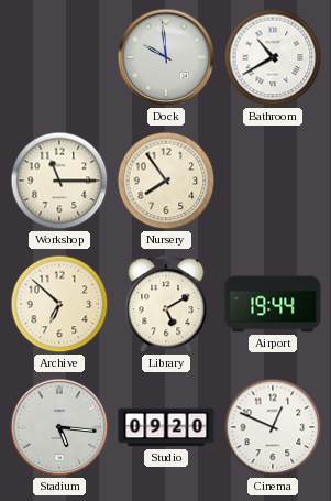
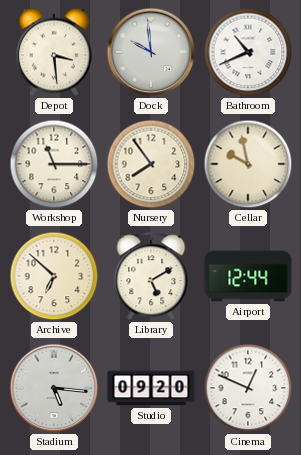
Depot: none -> 3:29 (54, 52)
Bathroom: 10:40 -> 10:41 (248, 52)
Cellar: none -> 9:58 (248, 164)
Airport: 19:44 -> 12:44 (248, 276)
